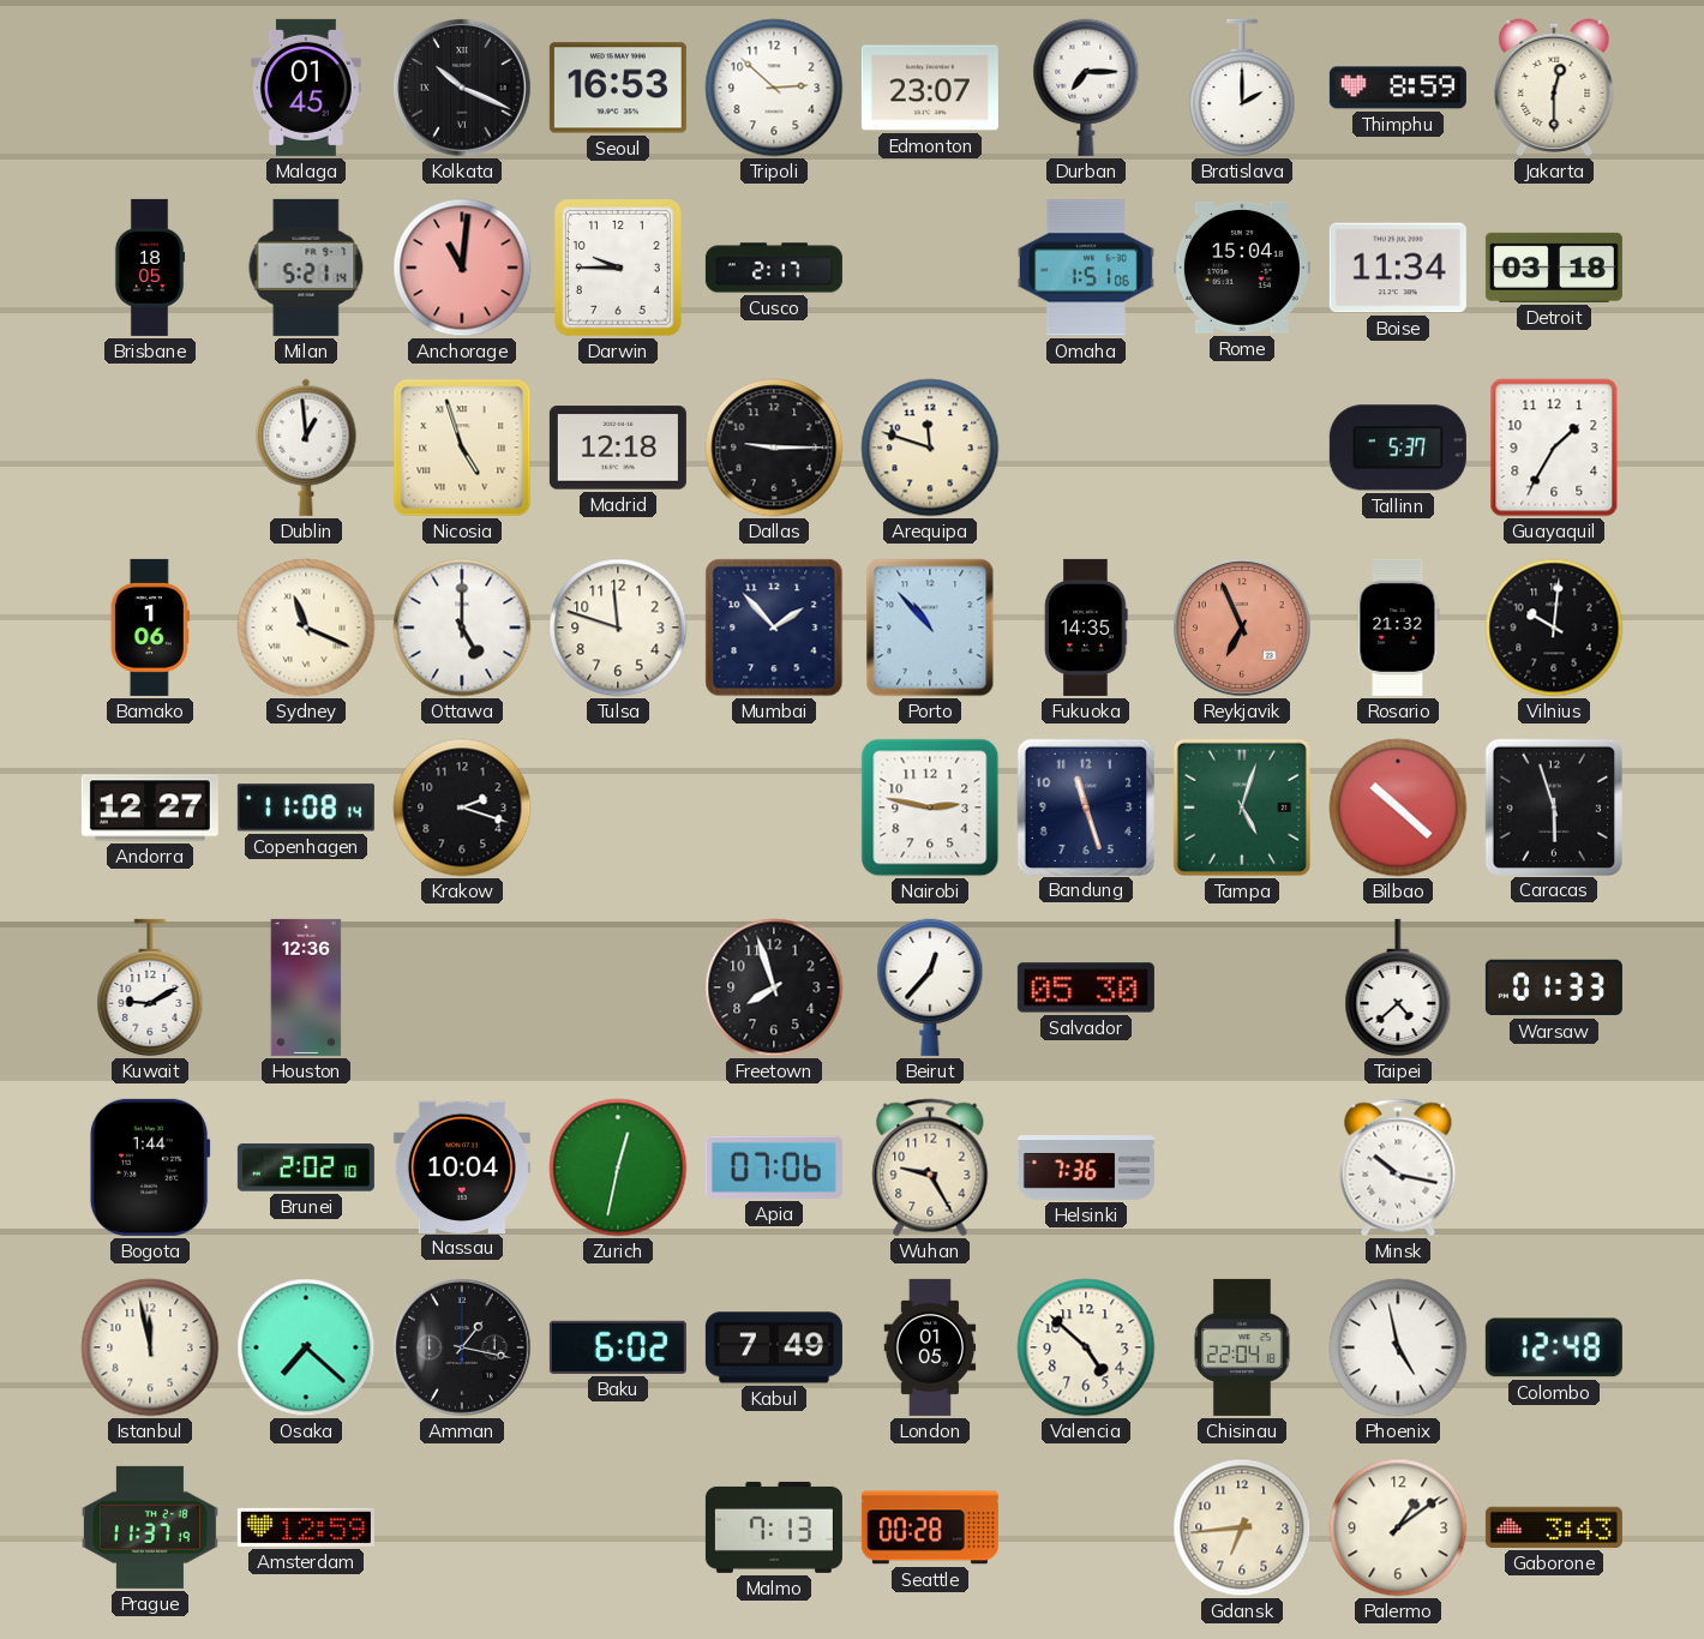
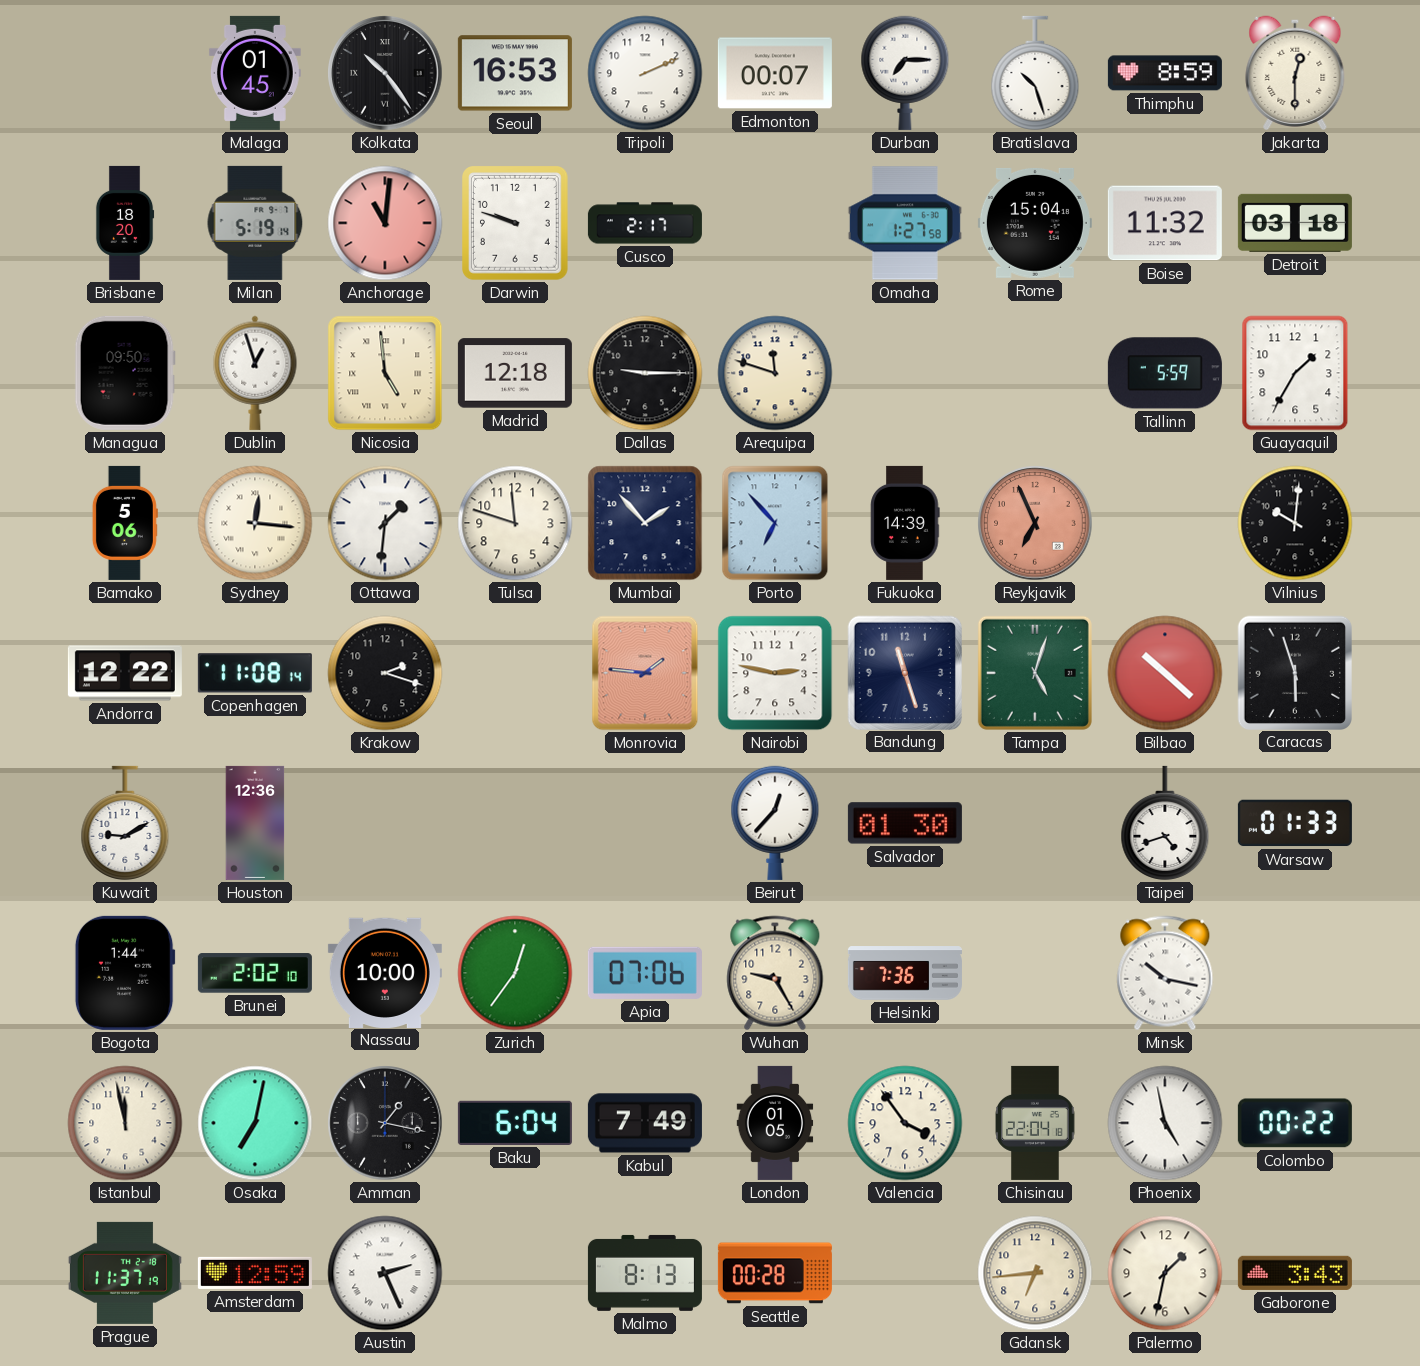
Kolkata: 10:19 -> 10:24 (385, 73)
Tripoli: 2:52 -> 2:11 (645, 73)
Edmonton: 23:07 -> 00:07 (775, 73)
Bratislava: 2:00 -> 10:27 (1035, 73)
Brisbane: 18:05 -> 18:20 (125, 223)
Milan: 5:21 -> 5:19 (255, 223)
Darwin: 9:45 -> 9:48 (516, 224)
Omaha: 1:51 -> 1:27 (905, 223)
Boise: 11:34 -> 11:32 (1165, 223)
Managua: none -> 09:50 (125, 373)
Dublin: 12:59 -> 12:57 (255, 373)
Nicosia: 4:57 -> 4:59 (385, 373)
Tallinn: 5:37 -> 5:59 (1165, 373)
Bamako: 1:06 -> 5:06 (125, 523)
Sydney: 11:19 -> 12:16 (255, 523)
Ottawa: 5:00 -> 1:31 (385, 523)
Porto: 10:53 -> 6:53 (775, 523)
Fukuoka: 14:35 -> 14:39 (905, 523)
Rosario: 21:32 -> none (1398, 628)
Andorra: 12:27 -> 12:22 (125, 673)
Monrovia: none -> 1:46 (645, 673)
Freetown: 7:57 -> none (774, 987)
Salvador: 05:30 -> 01:30 (905, 823)
Taipei: 4:38 -> 4:42 (1165, 823)
Nassau: 10:04 -> 10:00 (385, 972)
Zurich: 12:32 -> 12:36 (515, 973)
Osaka: 7:22 -> 7:02 (255, 1123)
Baku: 6:02 -> 6:04 (515, 1123)
Valencia: 4:52 -> 3:54 (905, 1123)
Colombo: 12:48 -> 00:22 (1295, 1123)
Austin: none -> 2:26 (385, 1273)
Malmo: 7:13 -> 8:13 (645, 1273)
Palermo: 1:09 -> 1:32 (1165, 1273)
